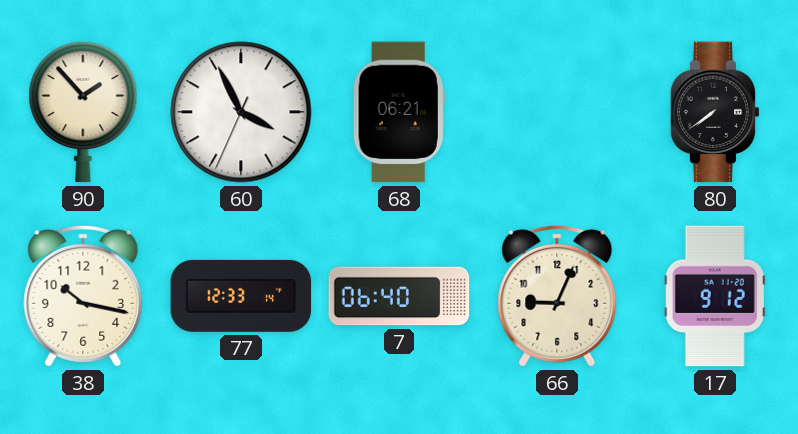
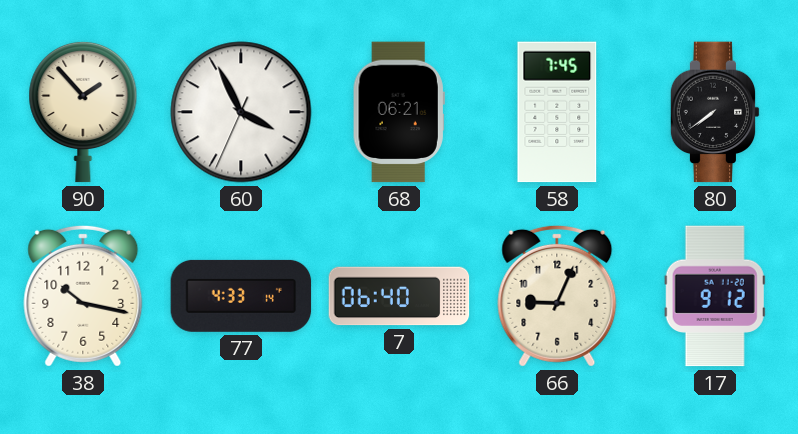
58: none -> 7:45 (557, 112)
77: 12:33 -> 4:33 (241, 296)
